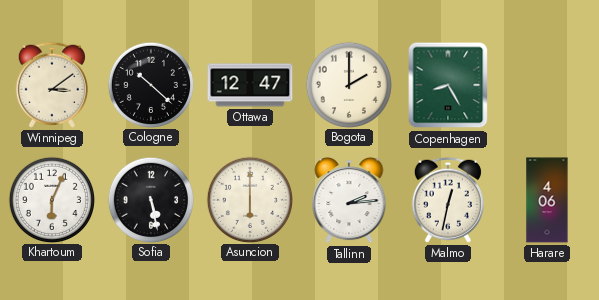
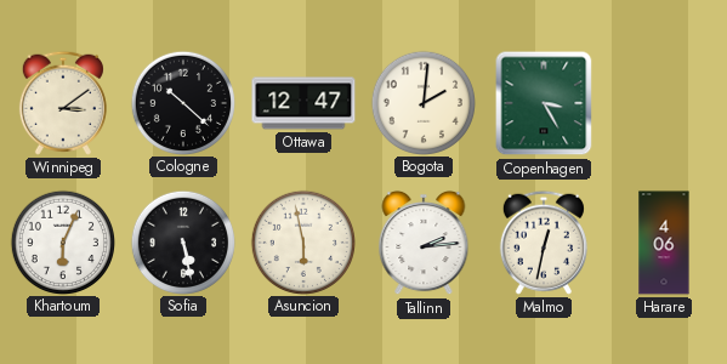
Bogota: 2:00 -> 2:01 (422, 102)
Copenhagen: 8:25 -> 3:25 (544, 103)
Asuncion: 6:00 -> 5:58 (302, 241)
